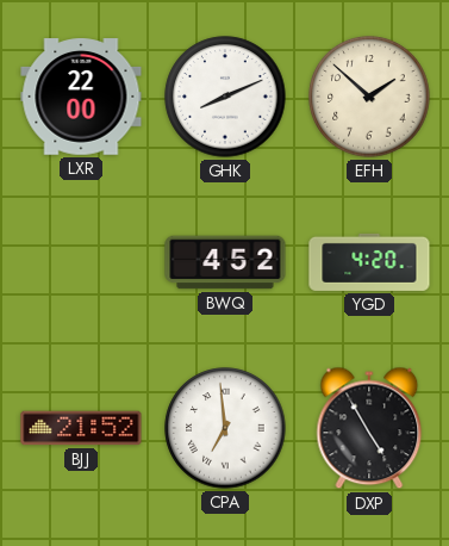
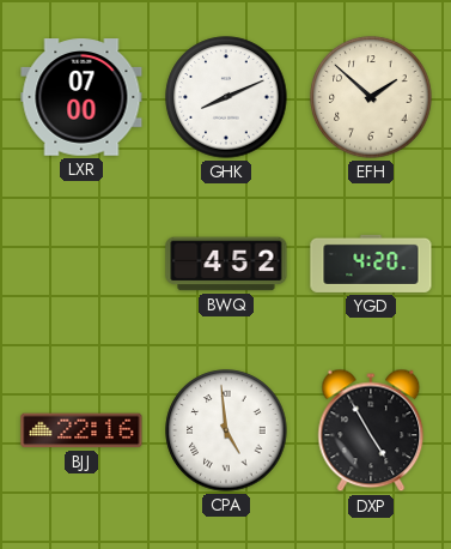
LXR: 22:00 -> 07:00 (81, 97)
BJJ: 21:52 -> 22:16 (81, 430)
CPA: 6:59 -> 4:59 (226, 430)
